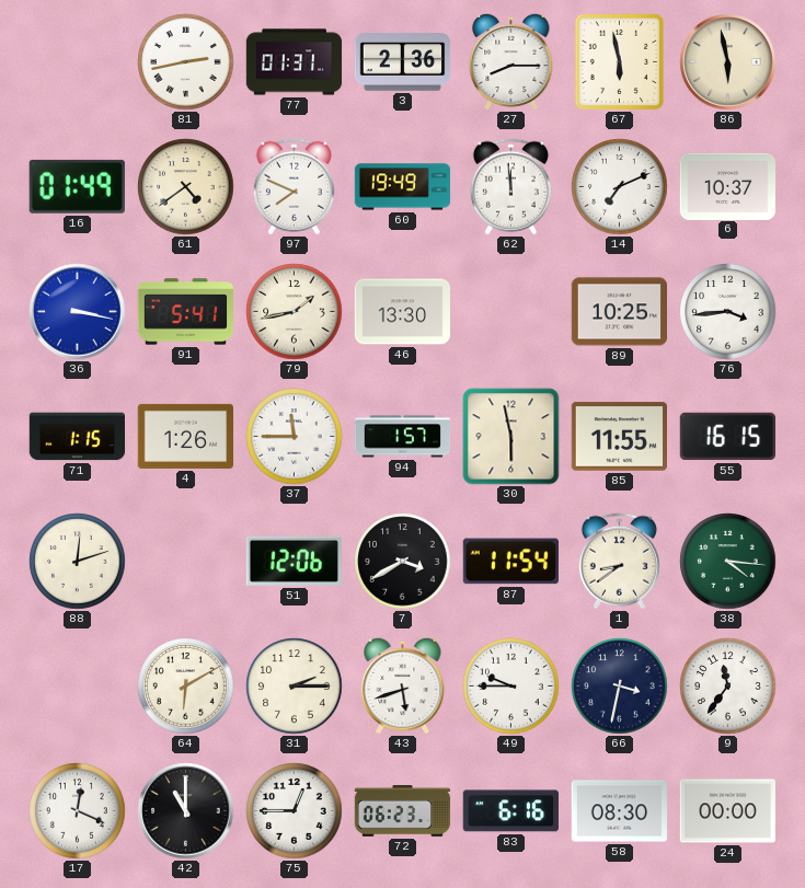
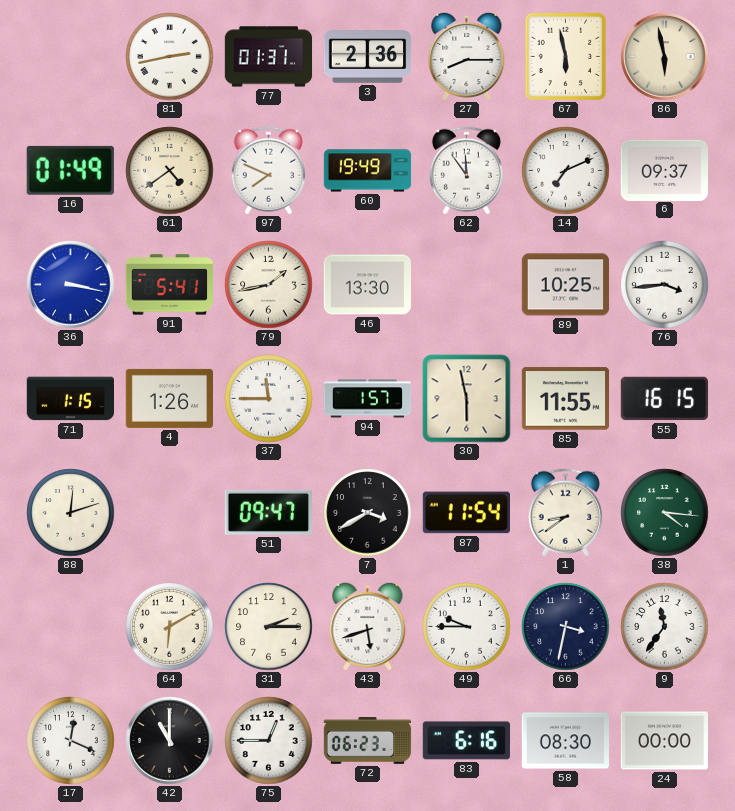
62: 11:59 -> 11:54 (466, 171)
6: 10:37 -> 09:37 (665, 170)
51: 12:06 -> 09:47 (268, 512)
